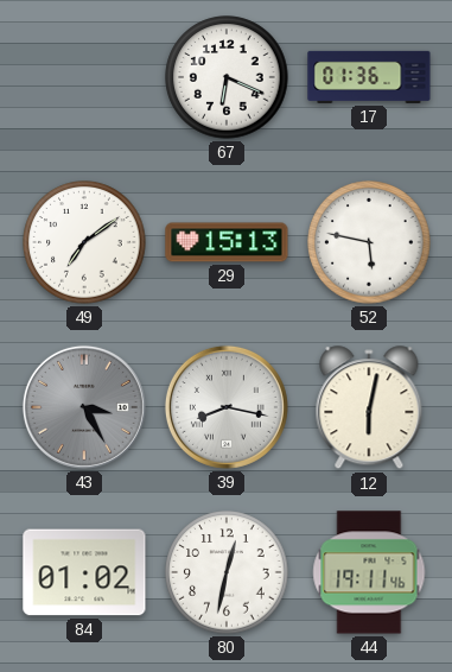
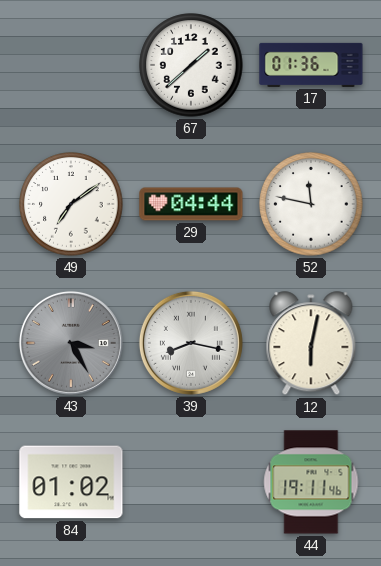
67: 6:19 -> 1:38 (191, 65)
29: 15:13 -> 04:44 (191, 204)
52: 5:47 -> 11:47 (311, 204)
80: 12:32 -> none (227, 572)
